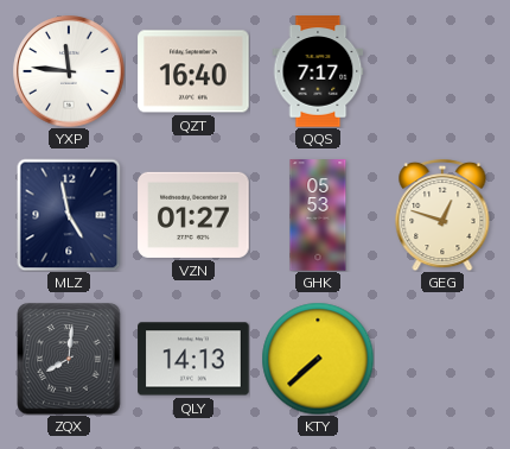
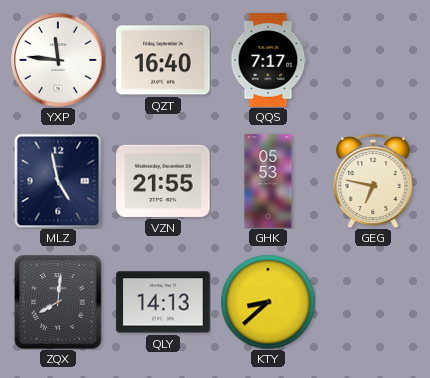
VZN: 01:27 -> 21:55 (163, 181)
GEG: 12:48 -> 6:47 (373, 181)
KTY: 7:38 -> 8:38 (268, 302)
